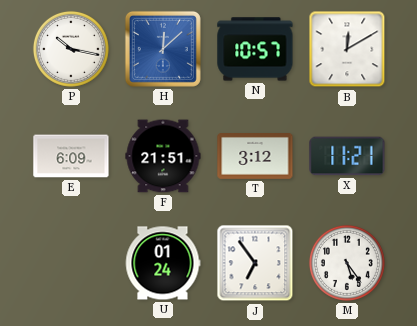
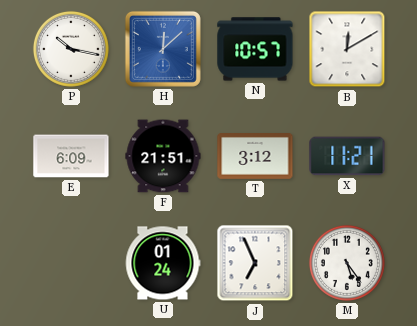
J: 6:54 -> 6:56 (255, 263)
